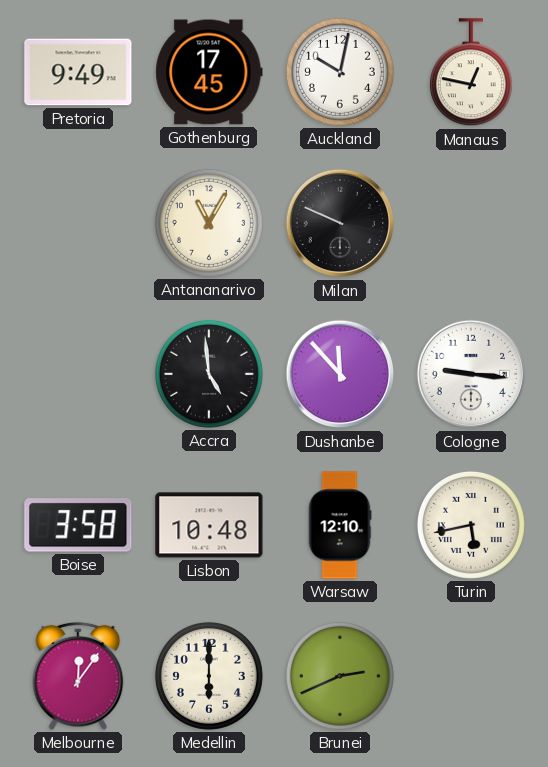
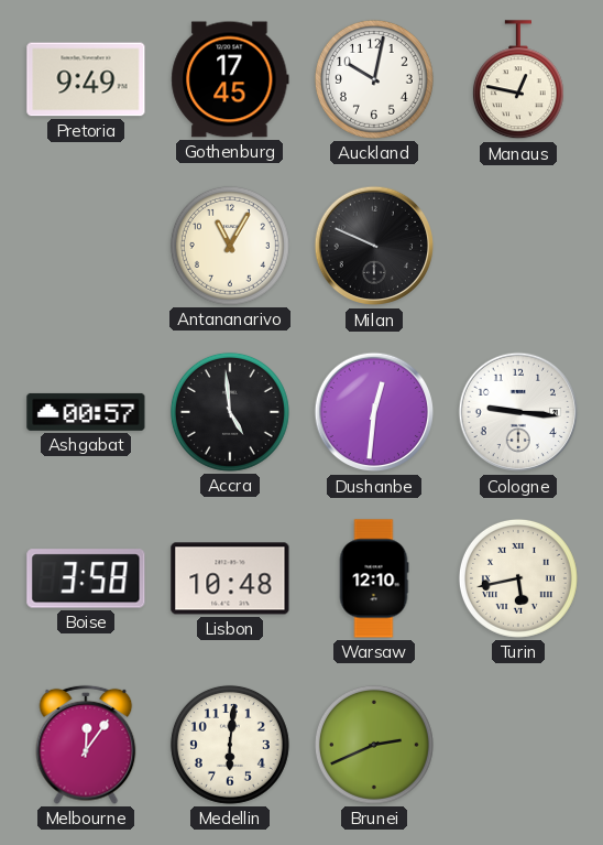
Ashgabat: none -> 00:57 (86, 412)
Dushanbe: 11:53 -> 12:31 (374, 412)
Medellin: 6:00 -> 6:01 (230, 745)
